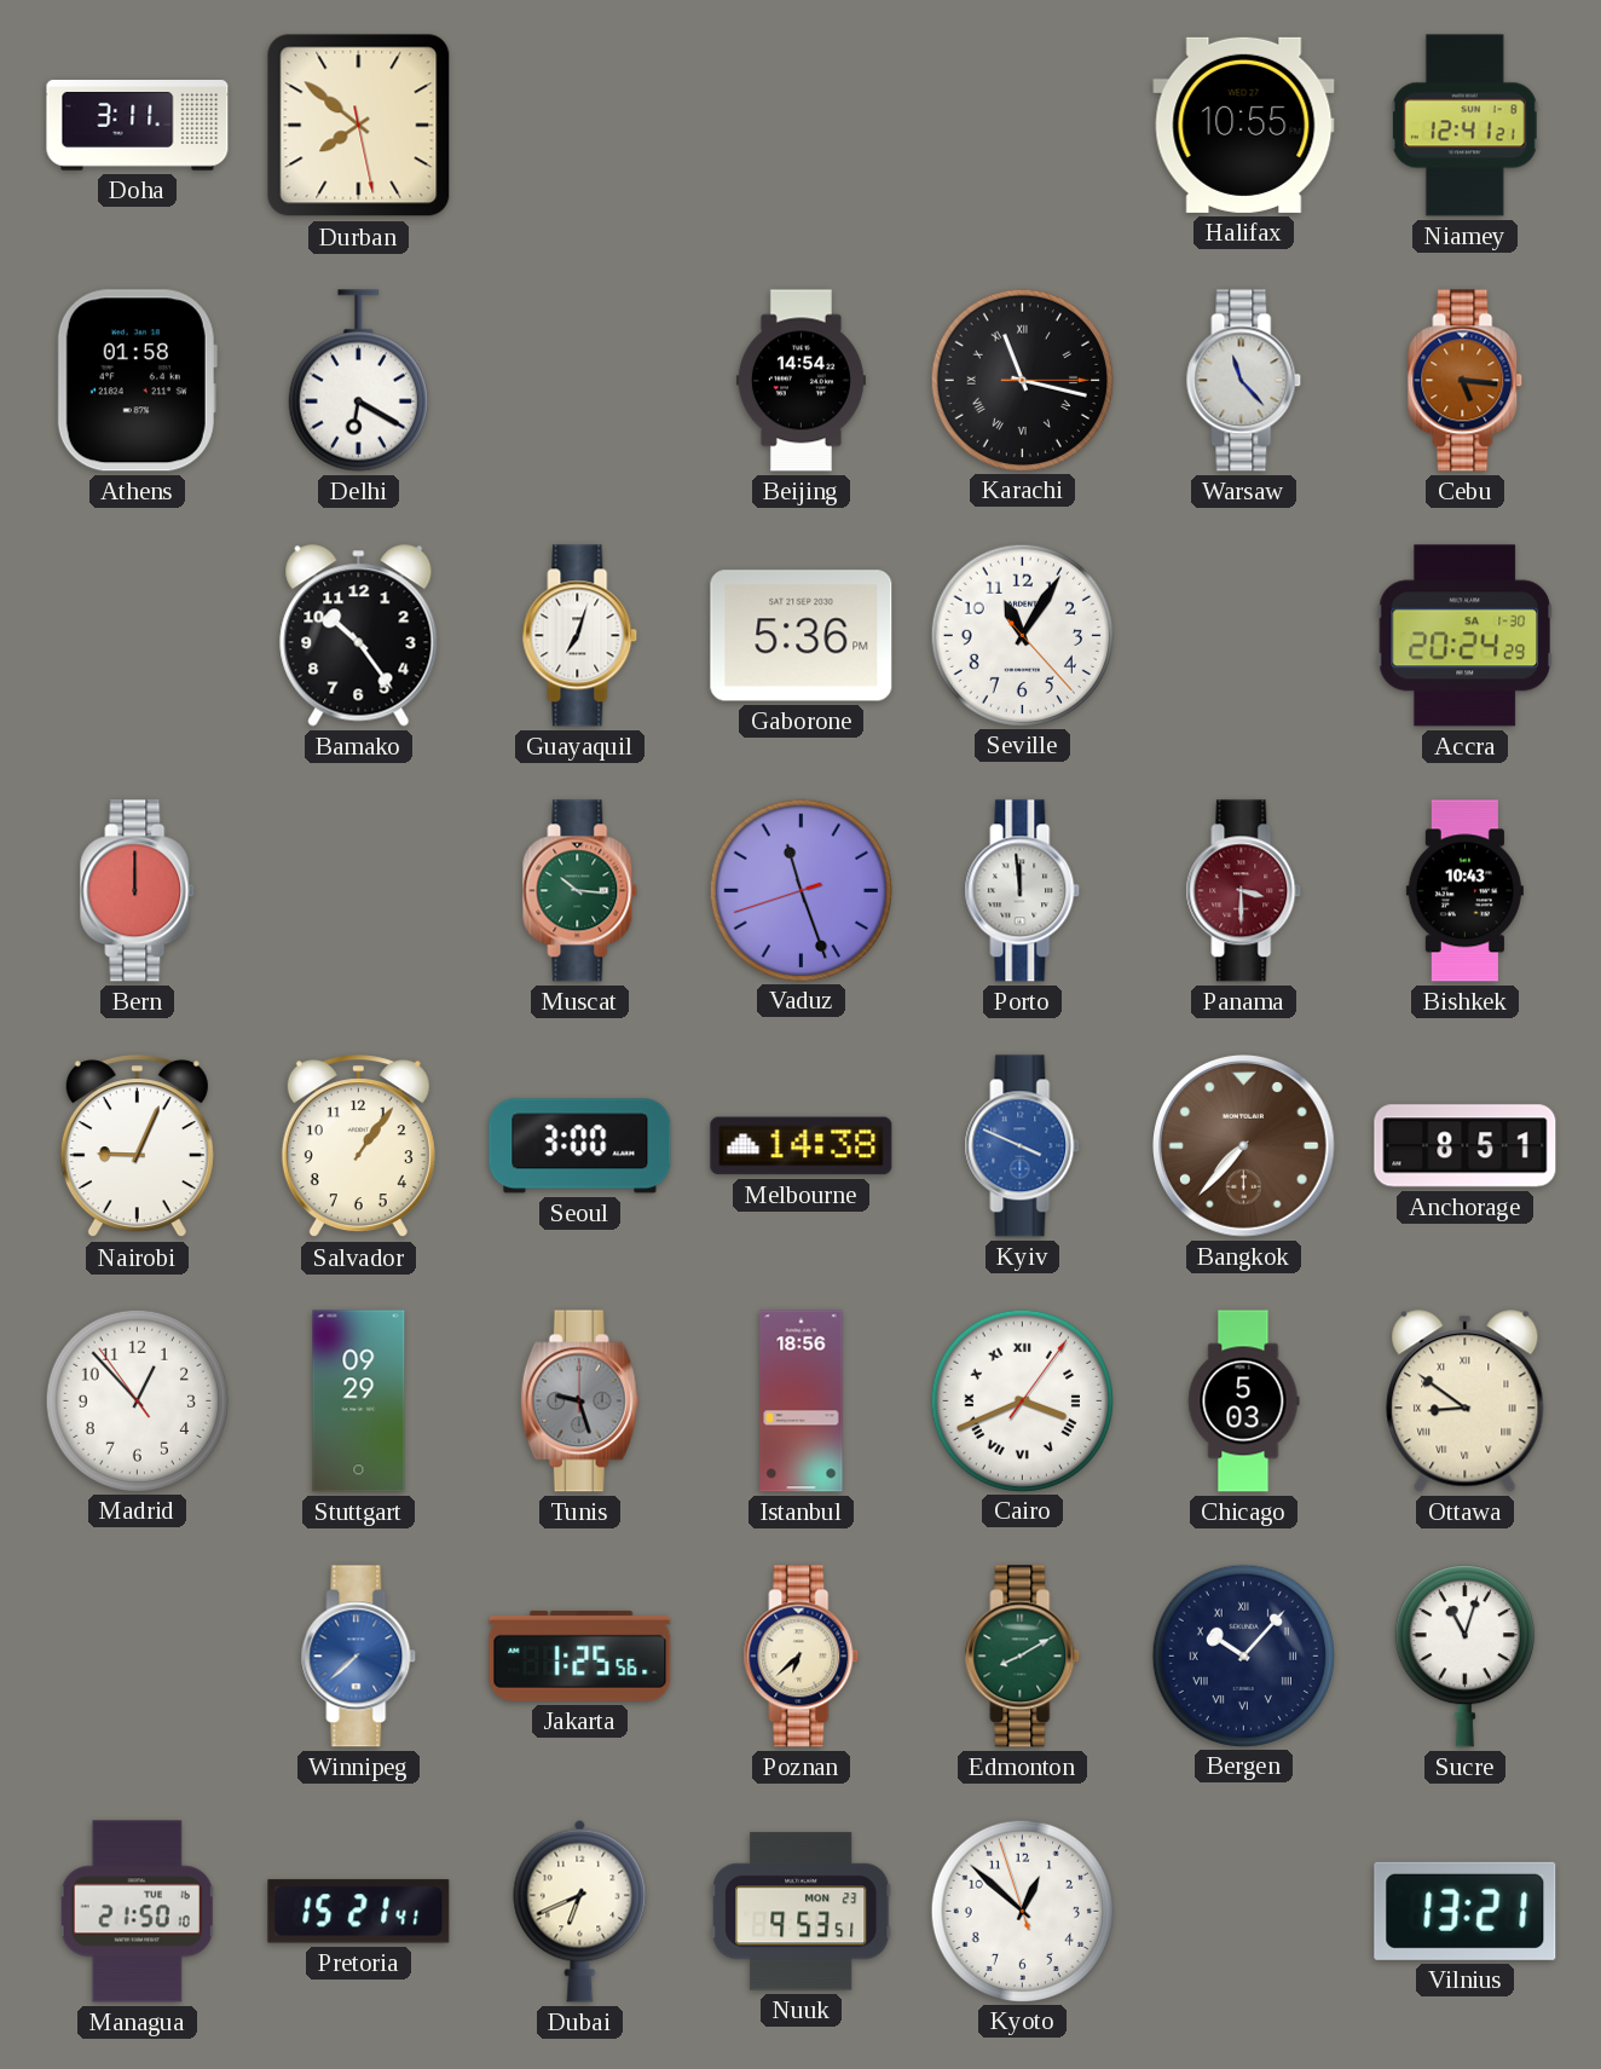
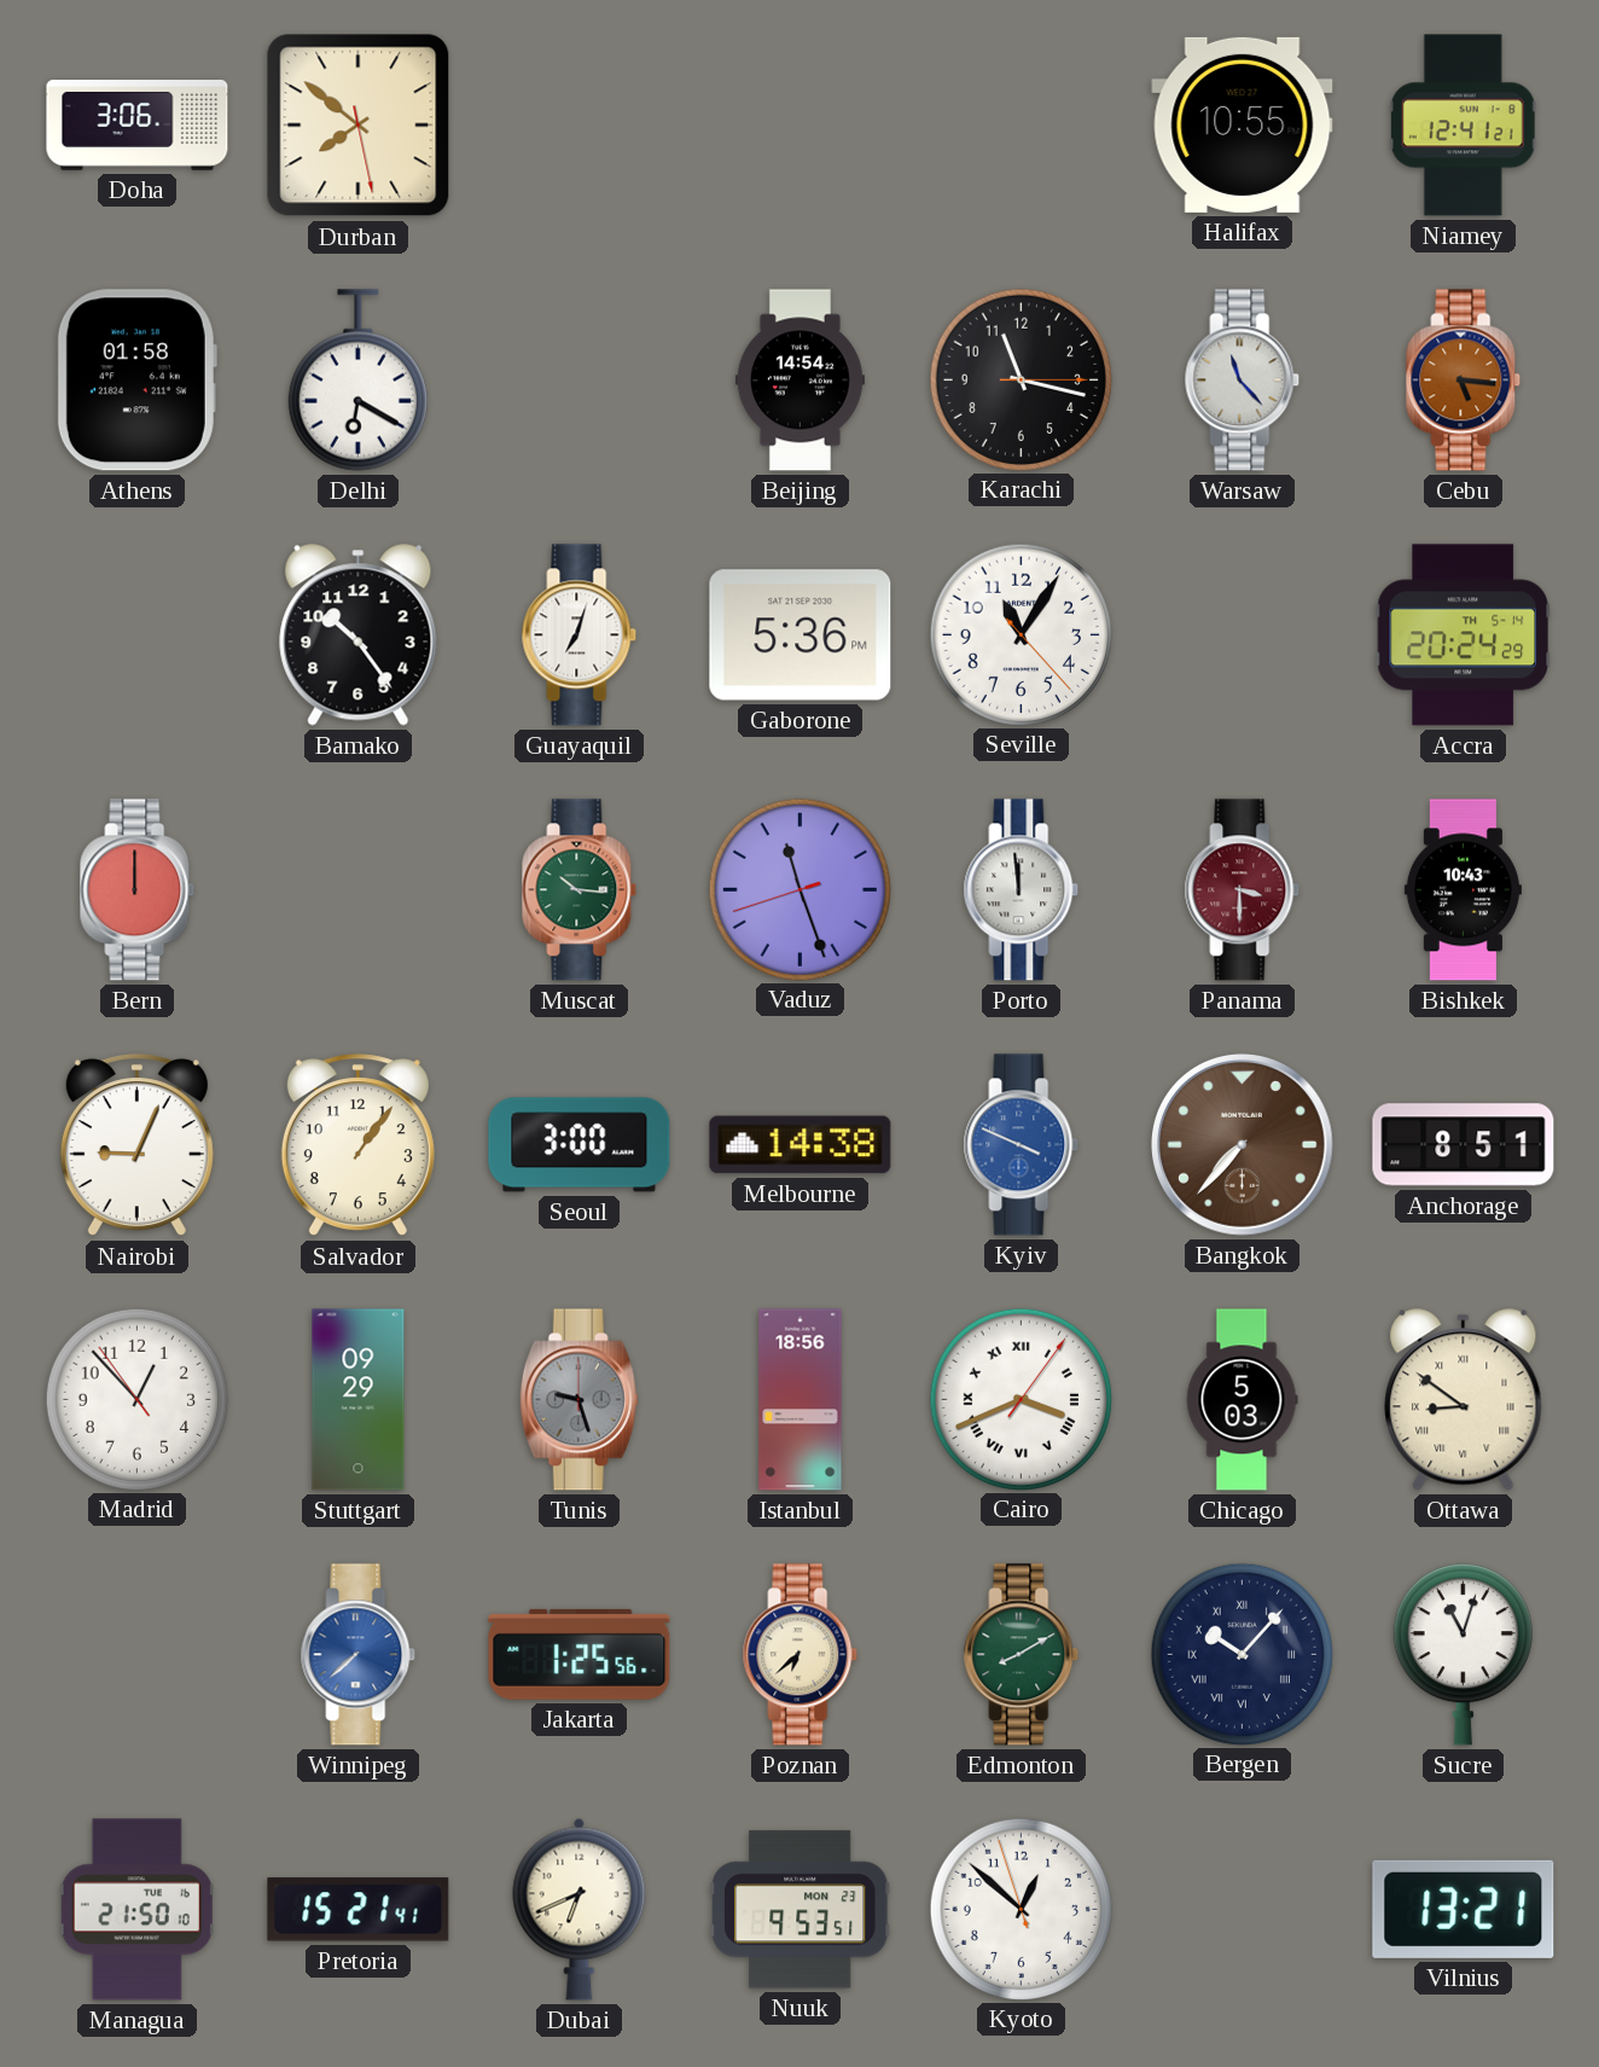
Doha: 3:11 -> 3:06 (138, 126)
Karachi numerals: Roman -> Arabic (1021, 379)
Accra date: SA 1-30 -> TH 5-14 (1463, 635)
